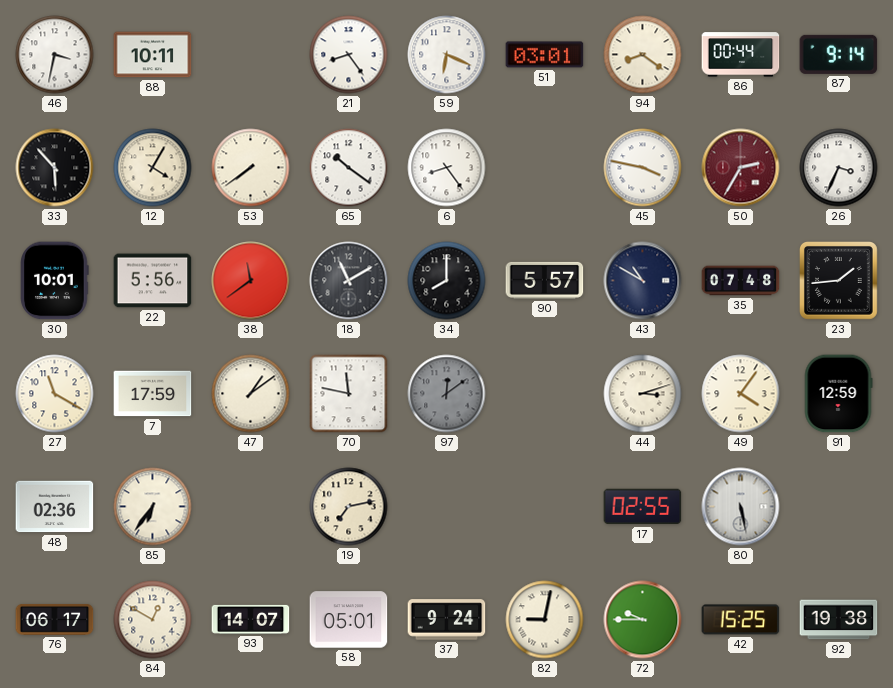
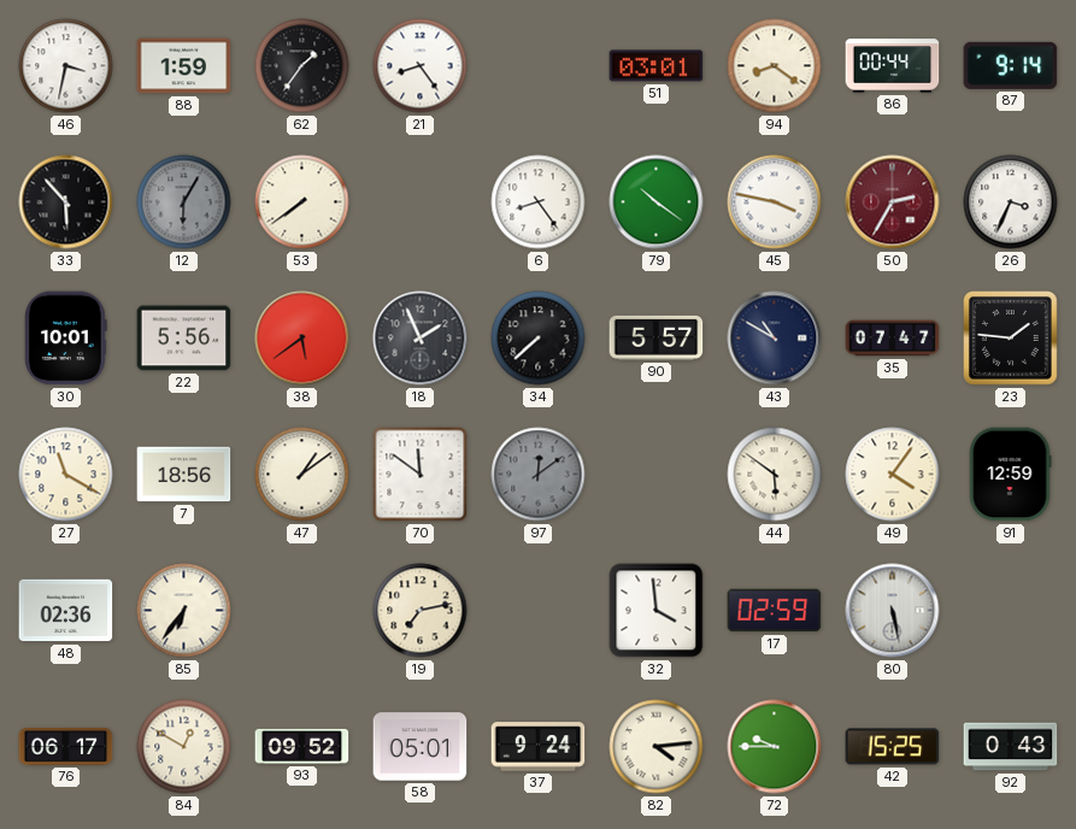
88: 10:11 -> 1:59 (184, 66)
62: none -> 1:36 (302, 66)
59: 6:19 -> none (447, 55)
12: 4:05 -> 6:05 (184, 202)
12 dial: cream -> grey (184, 202)
65: 10:21 -> none (349, 168)
79: none -> 10:21 (657, 202)
38: 11:39 -> 5:39 (302, 339)
18: 11:10 -> 1:56 (421, 339)
34: 8:00 -> 7:38 (539, 339)
35: 07:48 -> 07:47 (893, 339)
23: 1:44 -> 1:46 (1011, 339)
7: 17:59 -> 18:56 (184, 475)
70: 11:47 -> 11:51 (421, 475)
44: 3:12 -> 5:51 (775, 475)
32: none -> 3:59 (657, 611)
17: 02:55 -> 02:59 (775, 611)
93: 14:07 -> 09:52 (302, 746)
82: 9:02 -> 4:14 (657, 747)
92: 19:38 -> 0:43 (1011, 747)
